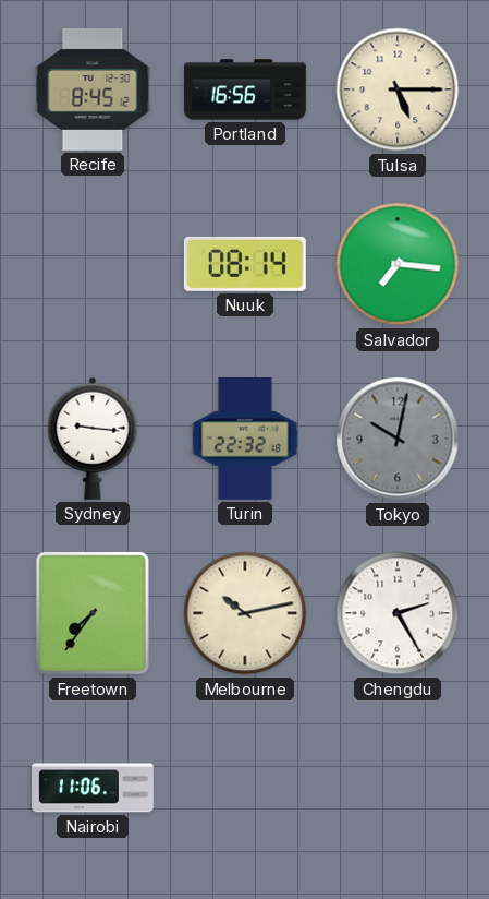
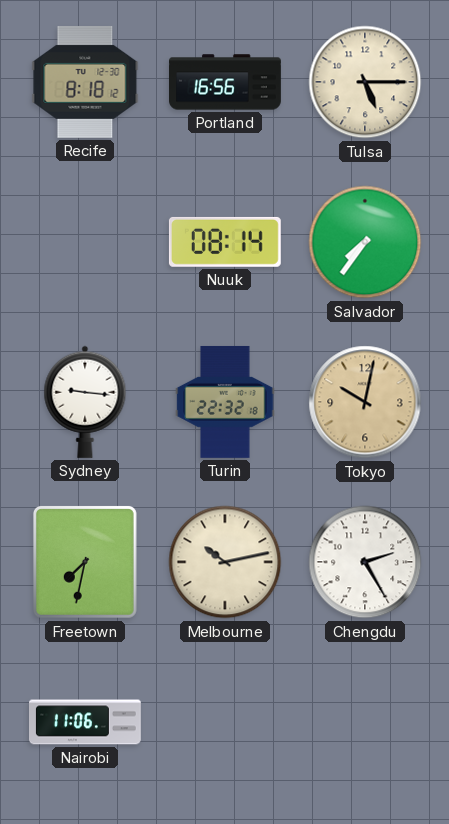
Recife: 8:45 -> 8:18 (85, 82)
Salvador: 7:16 -> 7:36 (365, 242)
Tokyo dial: grey -> champagne (365, 402)
Freetown: 7:36 -> 7:32 (85, 562)
